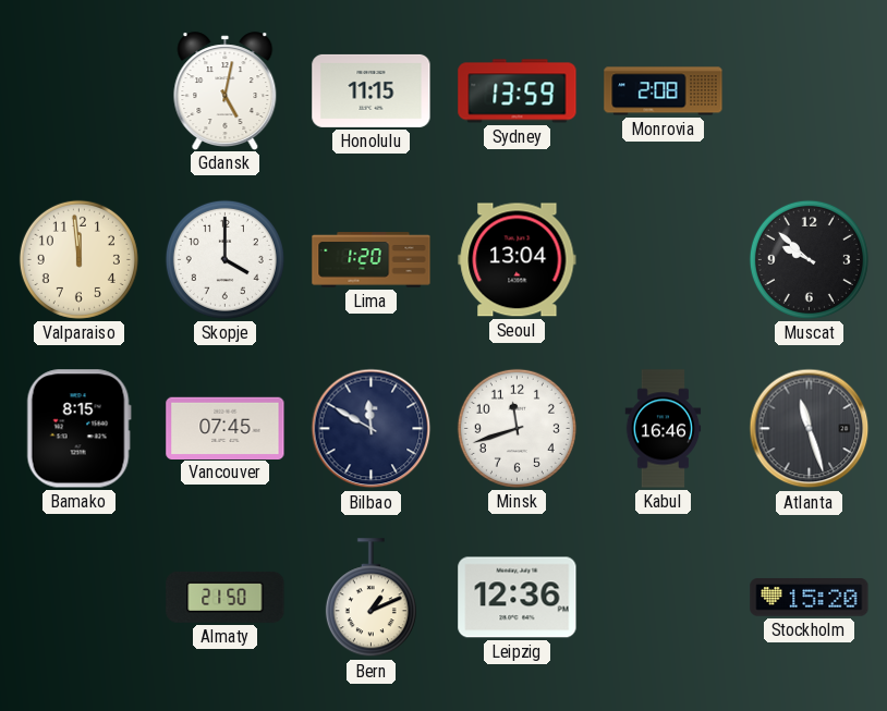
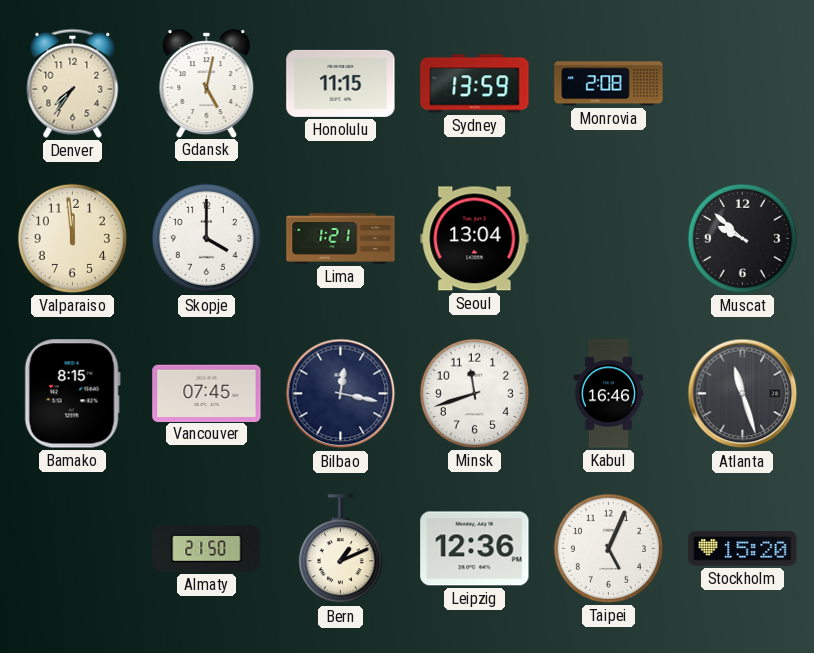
Denver: none -> 7:36 (73, 83)
Lima: 1:20 -> 1:21 (341, 239)
Bilbao: 11:50 -> 12:17 (341, 394)
Taipei: none -> 5:04 (608, 548)
